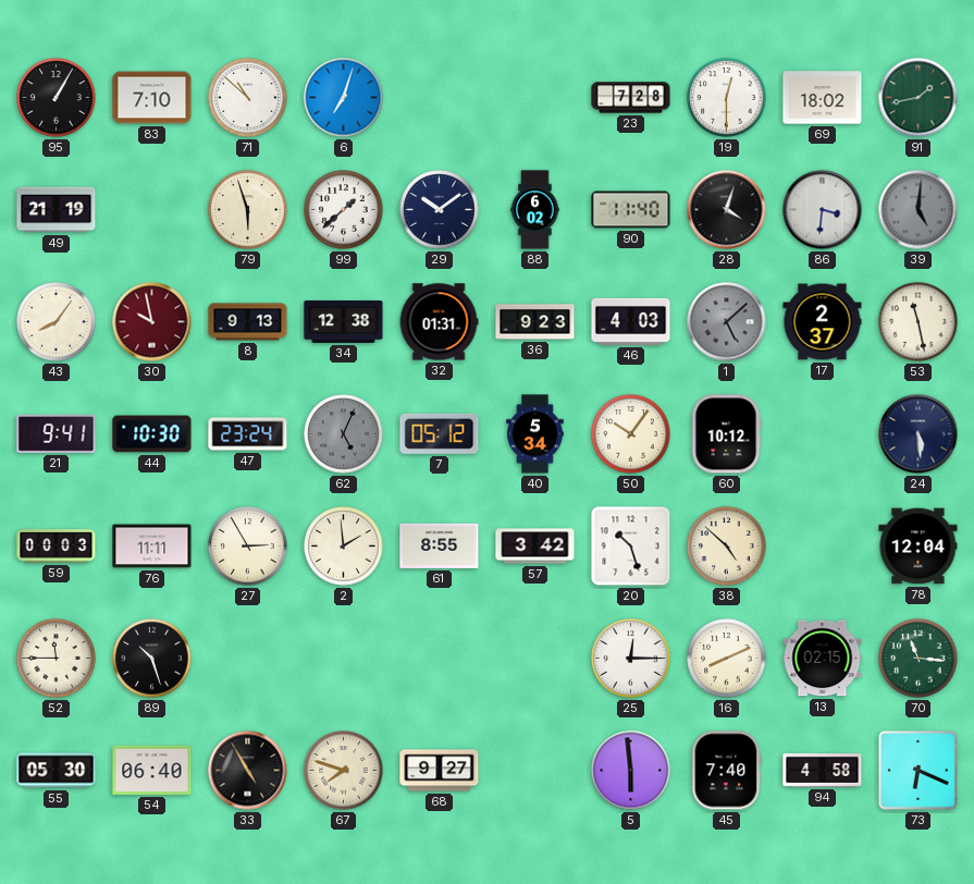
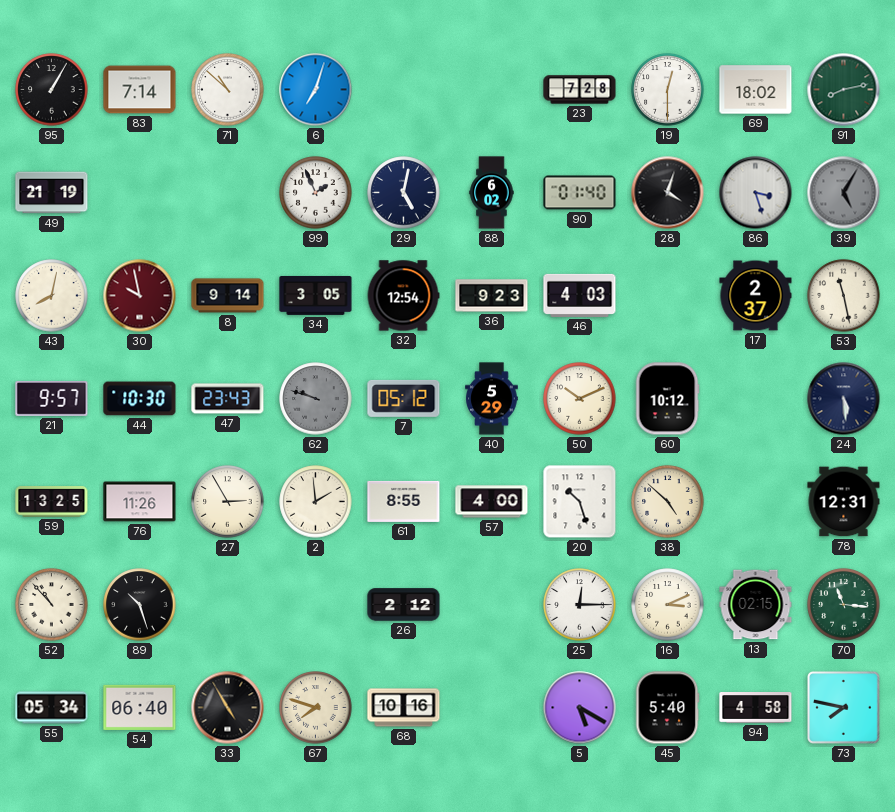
83: 7:10 -> 7:14 (140, 90)
91: 1:43 -> 8:13 (844, 90)
79: 5:57 -> none (248, 210)
99: 1:38 -> 1:56 (316, 193)
29: 10:09 -> 5:02 (404, 193)
90: 11:40 -> 01:40 (580, 193)
86: 3:31 -> 3:27 (756, 193)
39: 5:01 -> 5:05 (844, 193)
43: 8:06 -> 8:02 (52, 296)
8: 9:13 -> 9:14 (228, 296)
34: 12:38 -> 3:05 (316, 295)
32: 01:31 -> 12:54 (403, 296)
1: 5:08 -> none (727, 322)
21: 9:41 -> 9:57 (52, 398)
47: 23:24 -> 23:43 (228, 399)
62: 5:04 -> 9:48 (316, 399)
40: 5:34 -> 5:29 (492, 399)
50: 10:06 -> 10:11 (580, 399)
59: 00:03 -> 13:25 (52, 502)
76: 11:11 -> 11:26 (140, 502)
57: 3:42 -> 4:00 (492, 502)
78: 12:04 -> 12:31 (844, 502)
52: 11:45 -> 10:53 (52, 605)
26: none -> 2:12 (404, 605)
16: 8:11 -> 3:11 (668, 605)
55: 05:30 -> 05:34 (52, 708)
68: 9:27 -> 10:16 (404, 708)
5: 5:59 -> 5:20 (580, 708)
45: 7:40 -> 5:40 (667, 708)
73: 6:19 -> 7:47 (844, 708)
